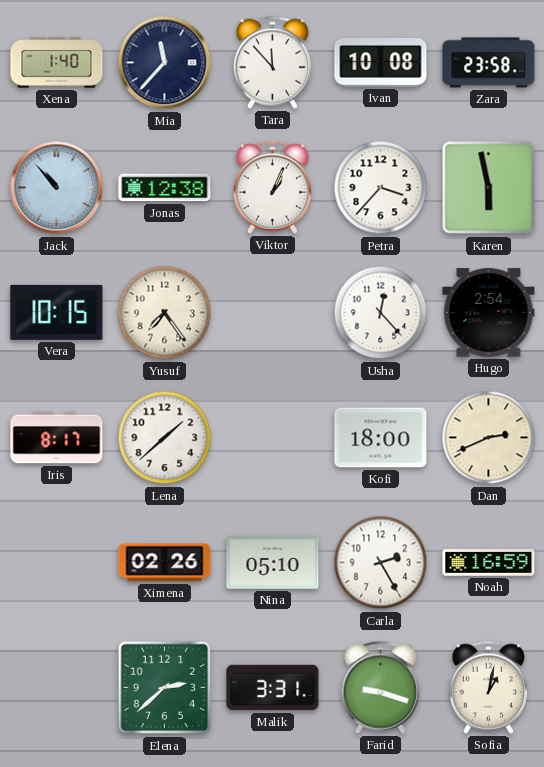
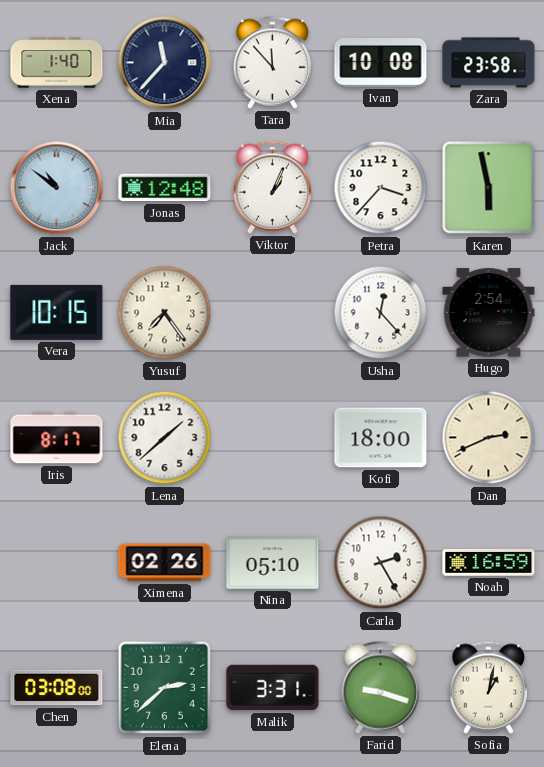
Jack: 10:53 -> 10:51 (57, 188)
Jonas: 12:38 -> 12:48 (165, 188)
Chen: none -> 03:08 (57, 688)
